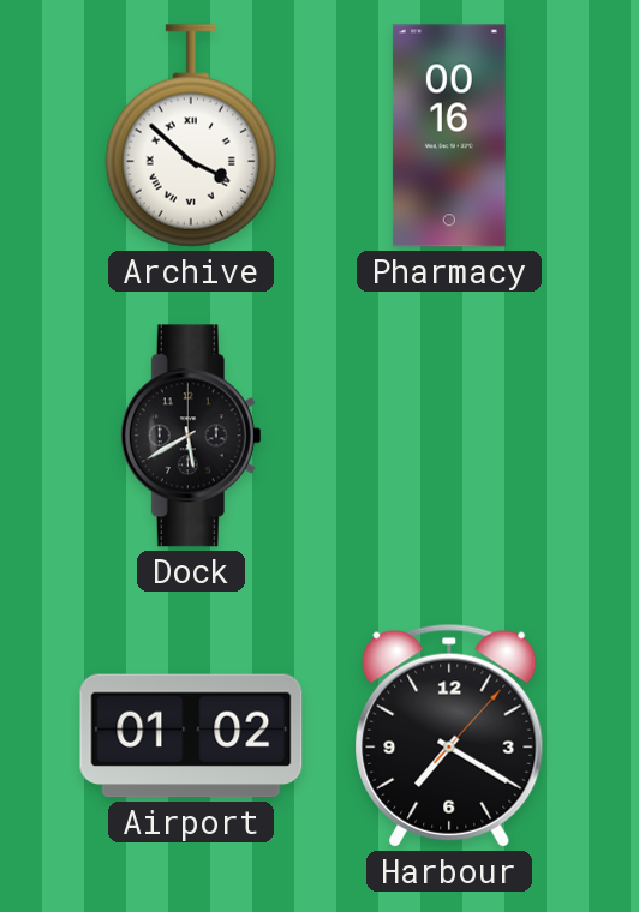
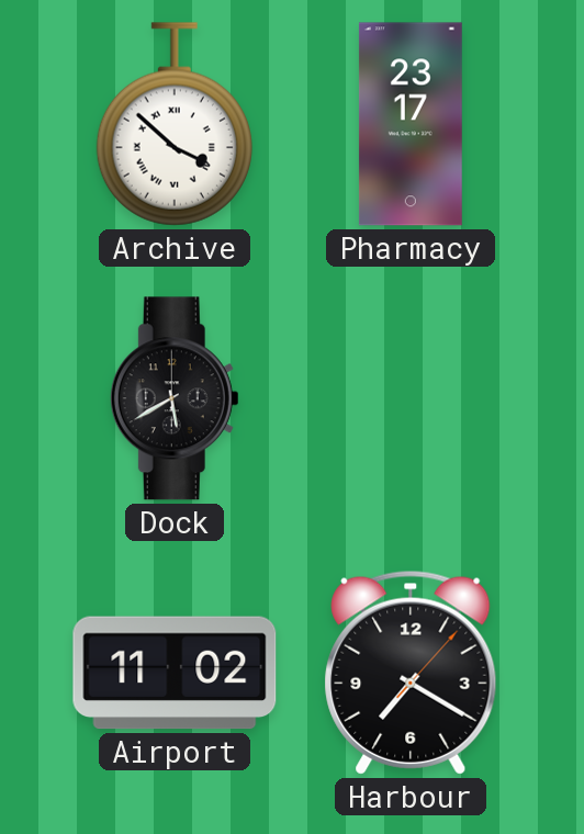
Pharmacy: 00:16 -> 23:17 (411, 124)
Airport: 01:02 -> 11:02 (175, 673)
